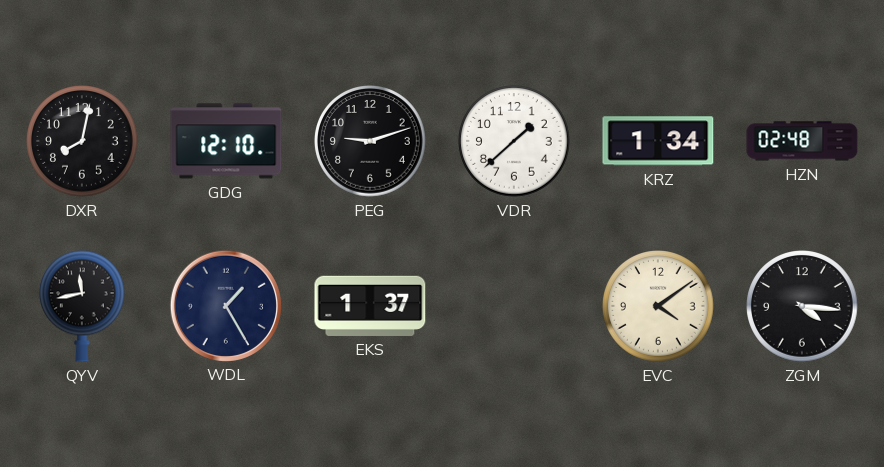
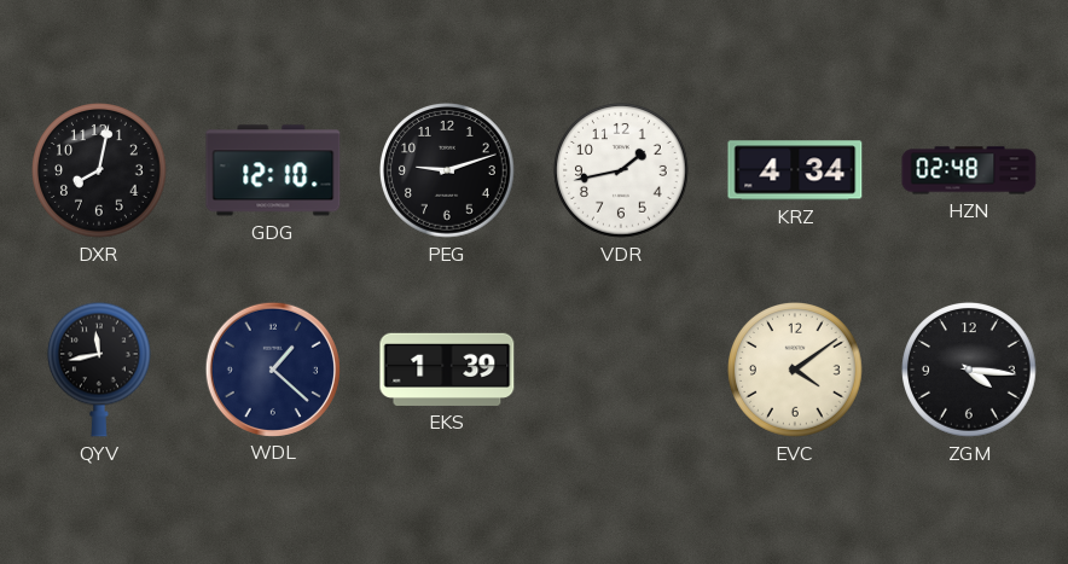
VDR: 1:38 -> 1:43 (621, 170)
KRZ: 1:34 -> 4:34 (795, 170)
WDL: 1:25 -> 1:22 (272, 368)
EKS: 1:37 -> 1:39 (447, 370)
